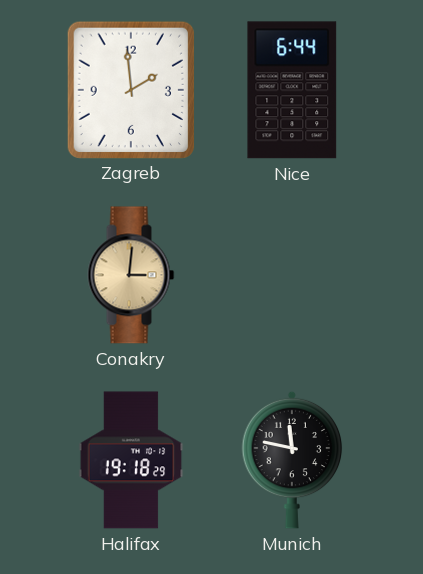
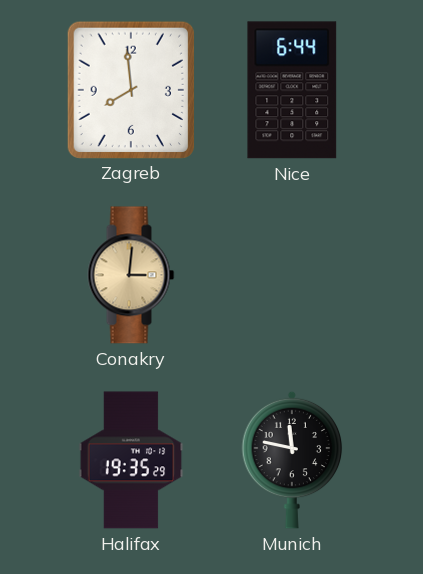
Zagreb: 1:59 -> 7:59 (130, 89)
Halifax: 19:18 -> 19:35 (131, 460)
